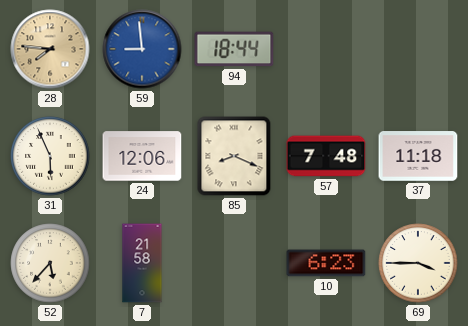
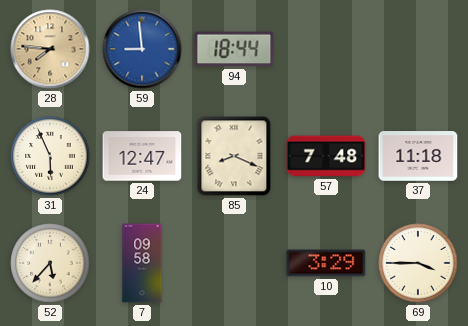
24: 12:06 -> 12:47 (142, 156)
7: 21:58 -> 09:58 (142, 263)
10: 6:23 -> 3:29 (326, 263)
